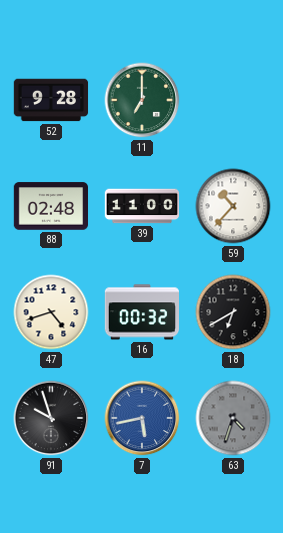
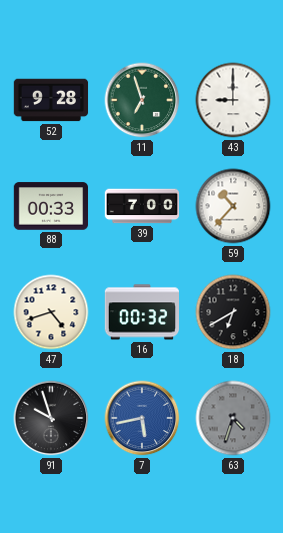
11: 7:00 -> 6:57 (142, 100)
43: none -> 9:00 (233, 100)
88: 02:48 -> 00:33 (50, 206)
39: 11:00 -> 7:00 (142, 206)
